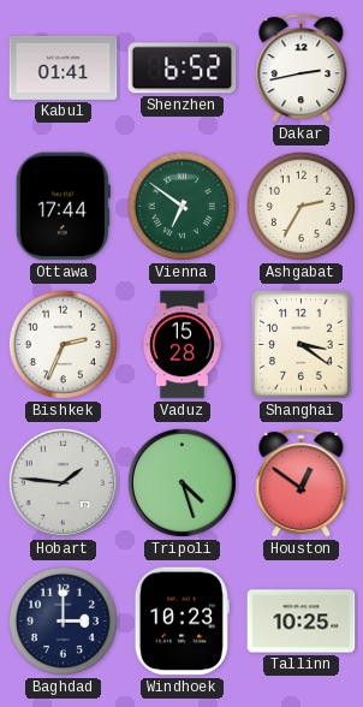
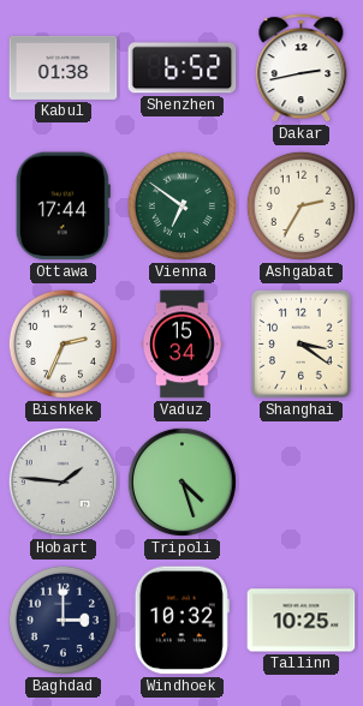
Kabul: 01:41 -> 01:38 (64, 67)
Vaduz: 15:28 -> 15:34 (183, 345)
Houston: 12:51 -> none (302, 483)
Windhoek: 10:23 -> 10:32 (181, 621)
